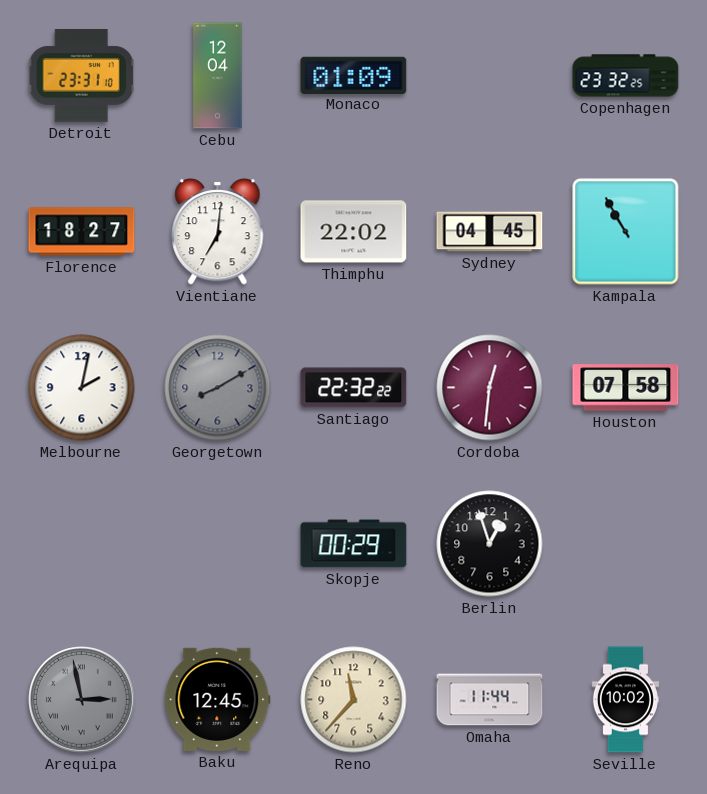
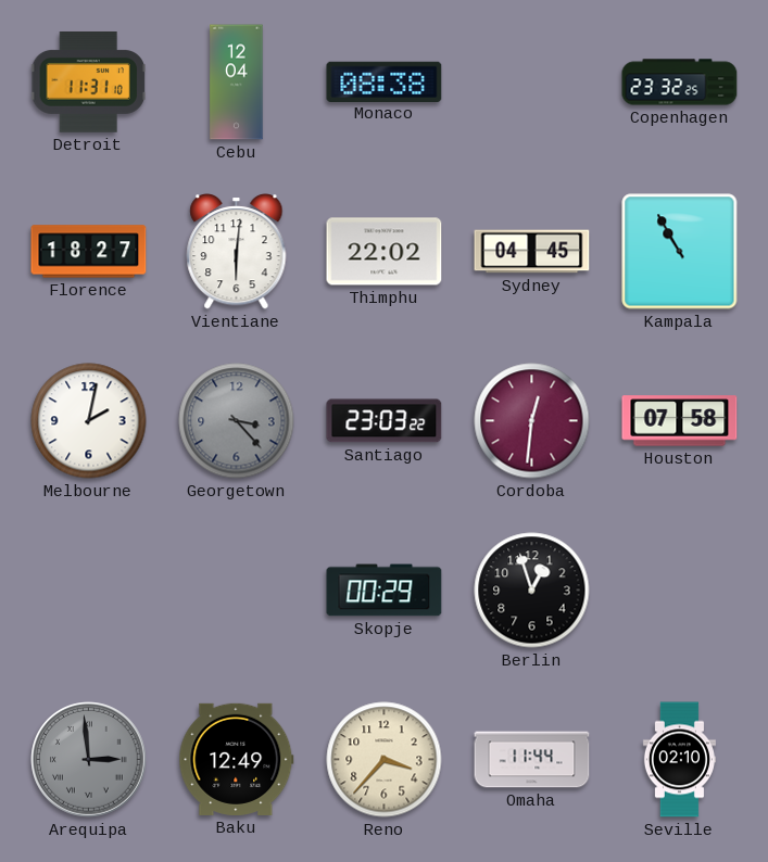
Detroit: 23:31 -> 11:31 (88, 83)
Monaco: 01:09 -> 08:38 (385, 81)
Vientiane: 7:01 -> 6:01 (237, 252)
Georgetown: 8:10 -> 3:23 (237, 421)
Santiago: 22:32 -> 23:03 (385, 421)
Arequipa: 2:58 -> 2:59 (89, 760)
Baku: 12:45 -> 12:49 (237, 759)
Reno: 11:37 -> 3:37 (385, 760)
Seville: 10:02 -> 02:10 (679, 760)
